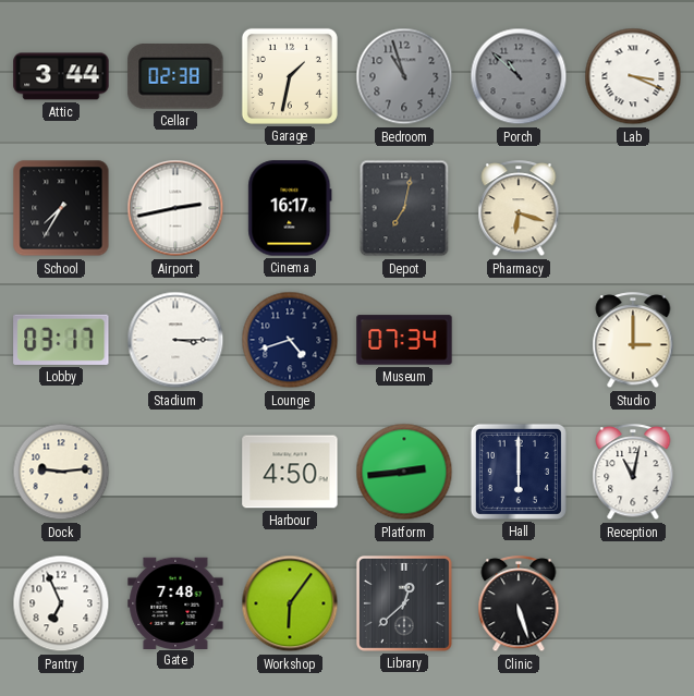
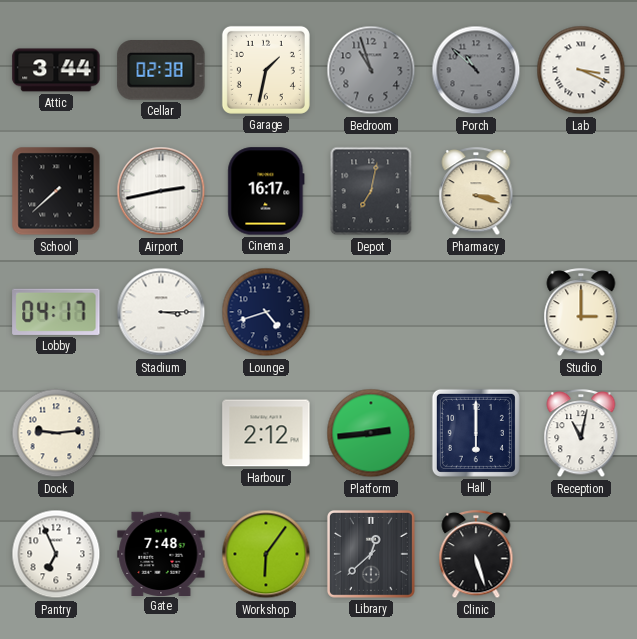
School: 7:35 -> 7:38 (56, 191)
Pharmacy: 6:18 -> 3:18 (476, 192)
Lobby: 03:17 -> 04:17 (56, 312)
Museum: 07:34 -> none (404, 340)
Harbour: 4:50 -> 2:12 (266, 433)
